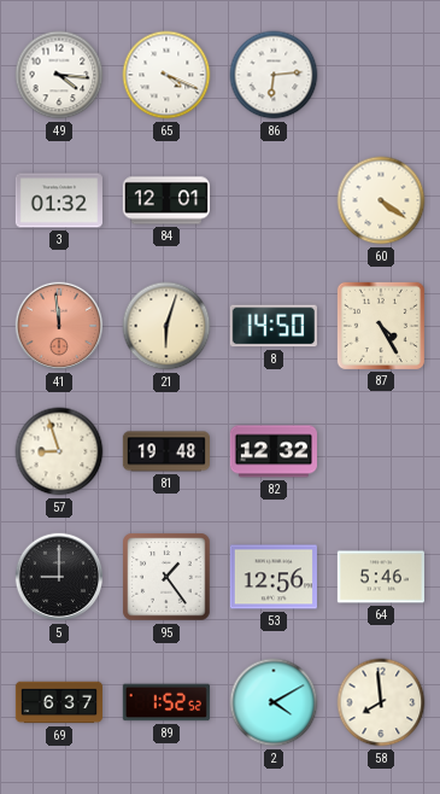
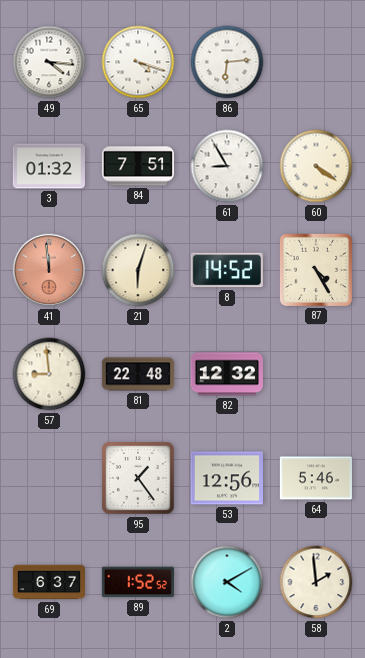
65: 4:19 -> 4:18 (138, 62)
84: 12:01 -> 7:51 (138, 166)
61: none -> 8:55 (227, 166)
8: 14:50 -> 14:52 (227, 270)
57: 8:57 -> 8:59 (49, 374)
81: 19:48 -> 22:48 (137, 374)
5: 9:00 -> none (59, 577)
58: 7:59 -> 1:59 (316, 582)
